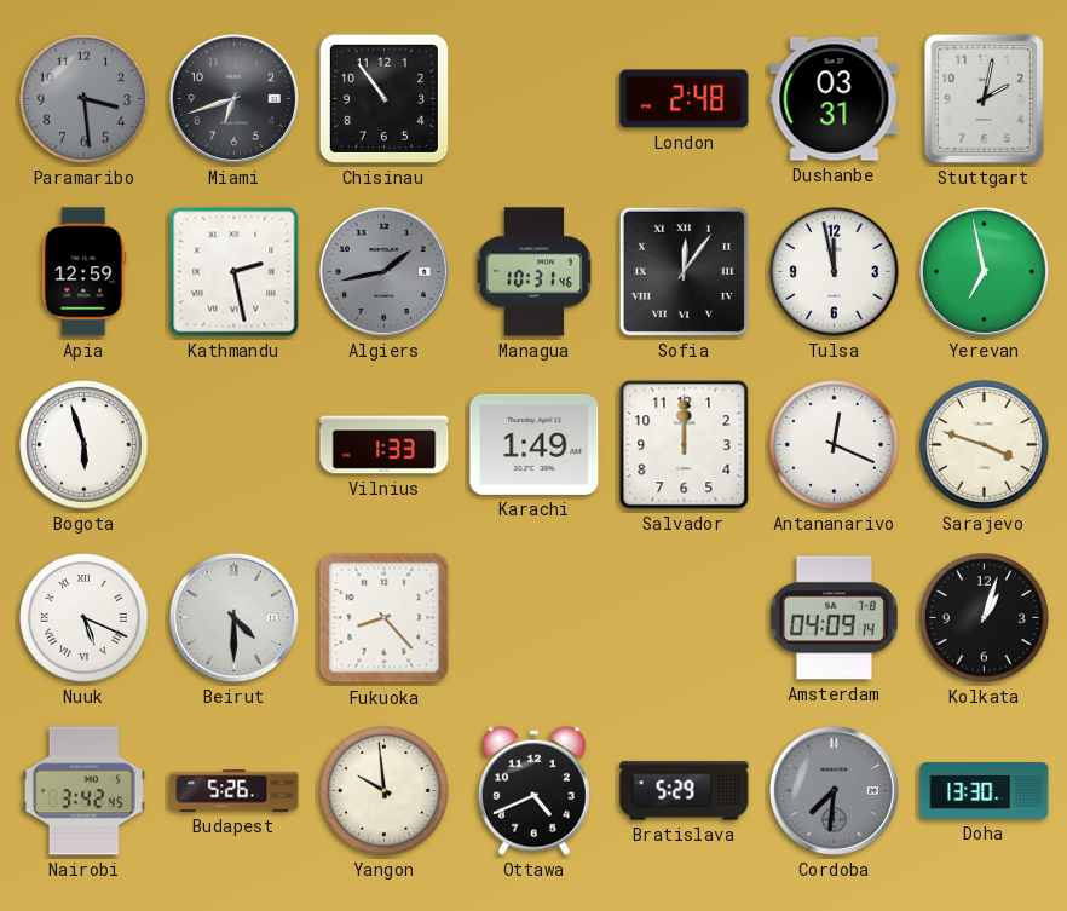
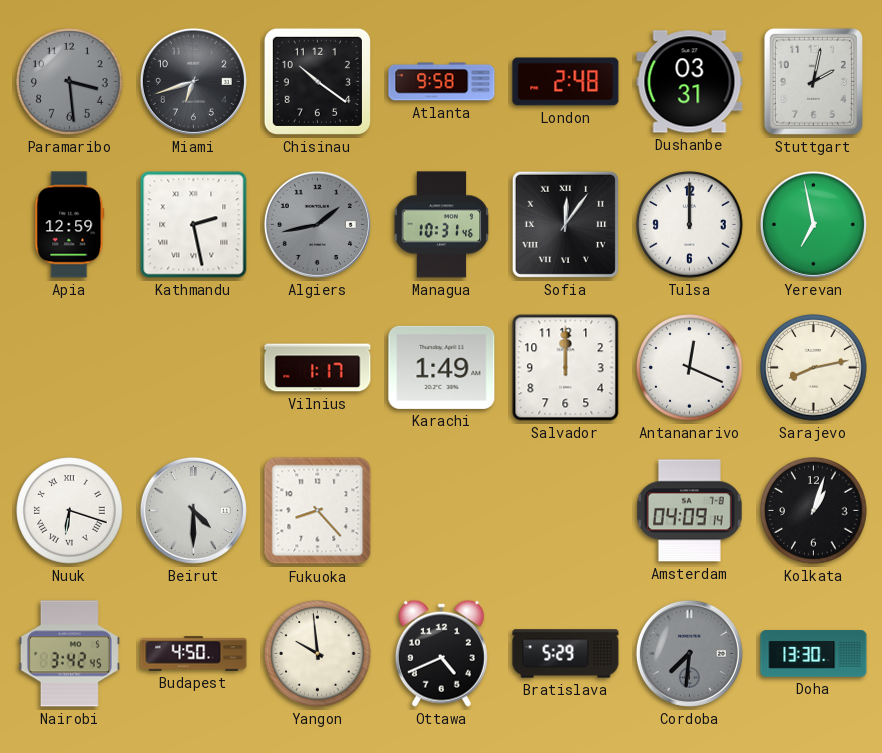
Chisinau: 10:54 -> 10:21 (317, 81)
Atlanta: none -> 9:58 (442, 82)
Tulsa: 11:58 -> 12:00 (690, 225)
Bogota: 5:57 -> none (85, 445)
Vilnius: 1:33 -> 1:17 (318, 368)
Sarajevo: 3:48 -> 8:13 (814, 368)
Nuuk: 5:19 -> 6:18 (70, 511)
Budapest: 5:26 -> 4:50 (194, 654)
